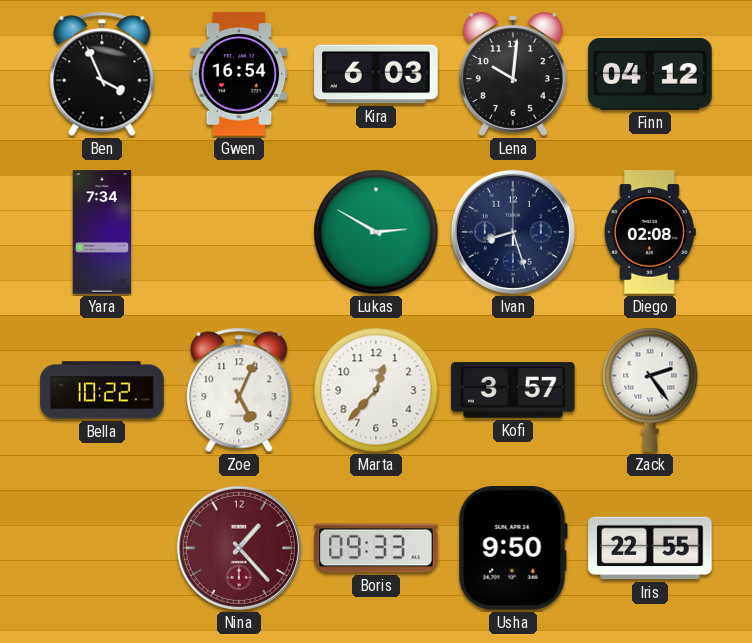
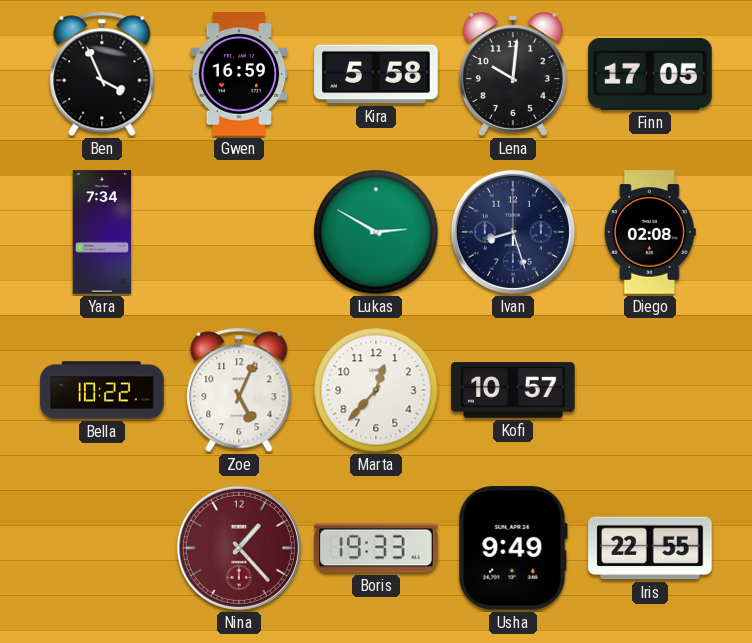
Gwen: 16:54 -> 16:59 (239, 74)
Kira: 6:03 -> 5:58 (376, 74)
Finn: 04:12 -> 17:05 (650, 75)
Kofi: 3:57 -> 10:57 (513, 390)
Zack: 2:24 -> none (650, 390)
Boris: 09:33 -> 19:33 (376, 548)
Usha: 9:50 -> 9:49 (513, 548)
